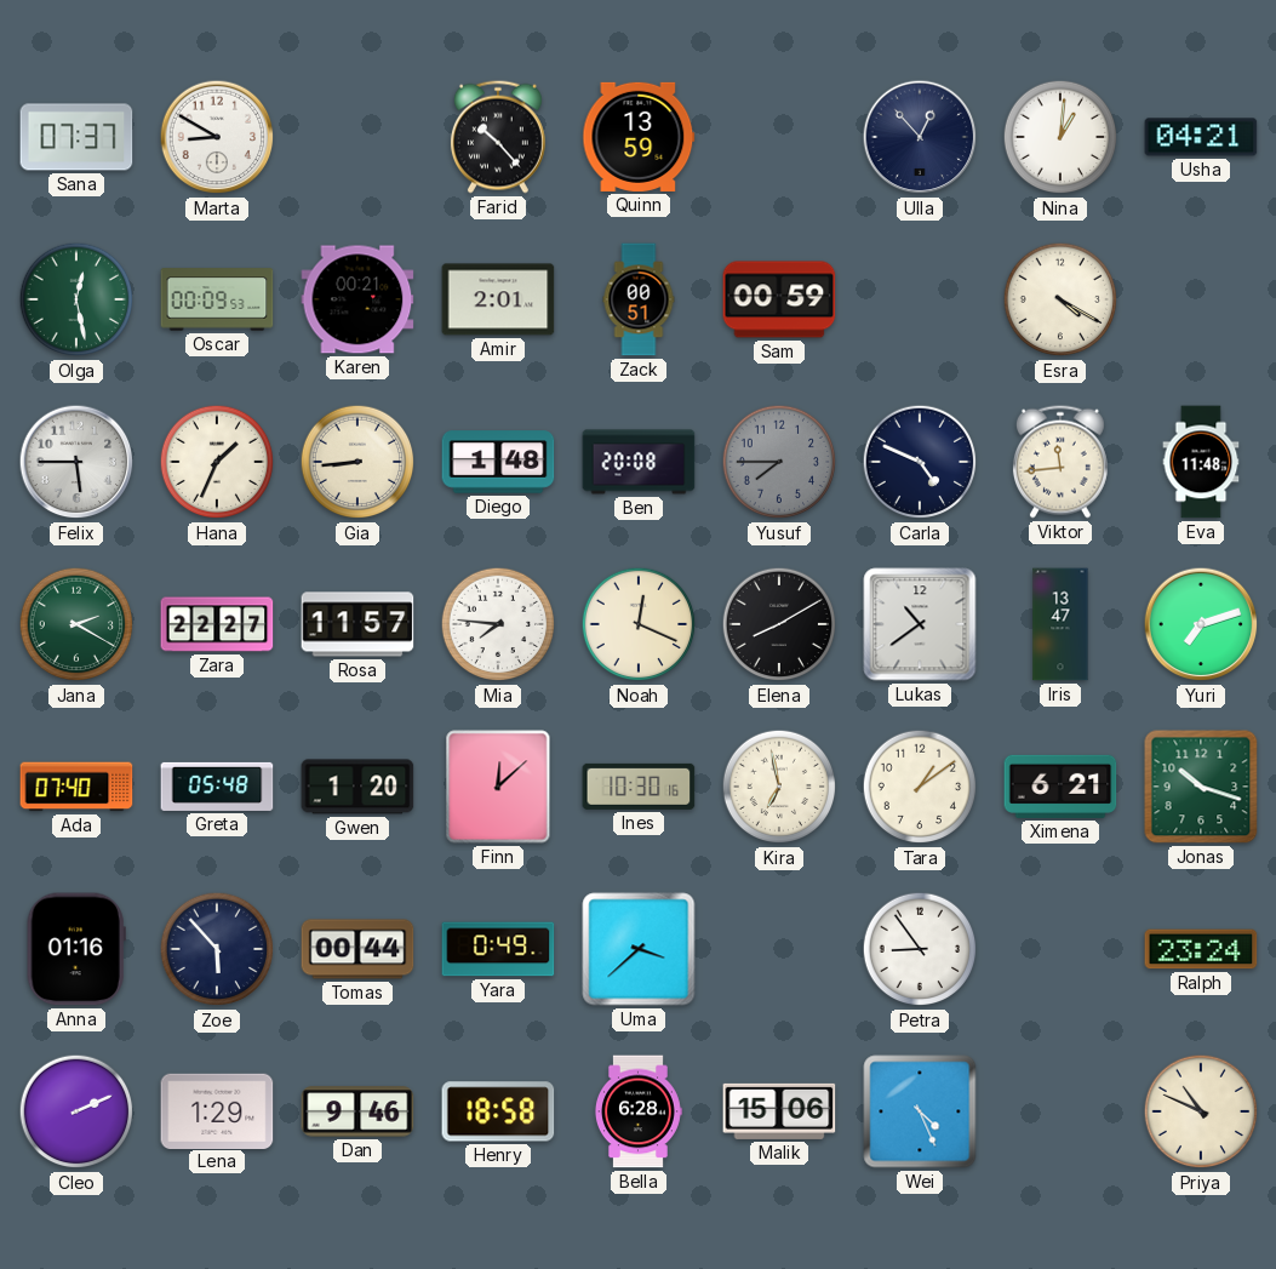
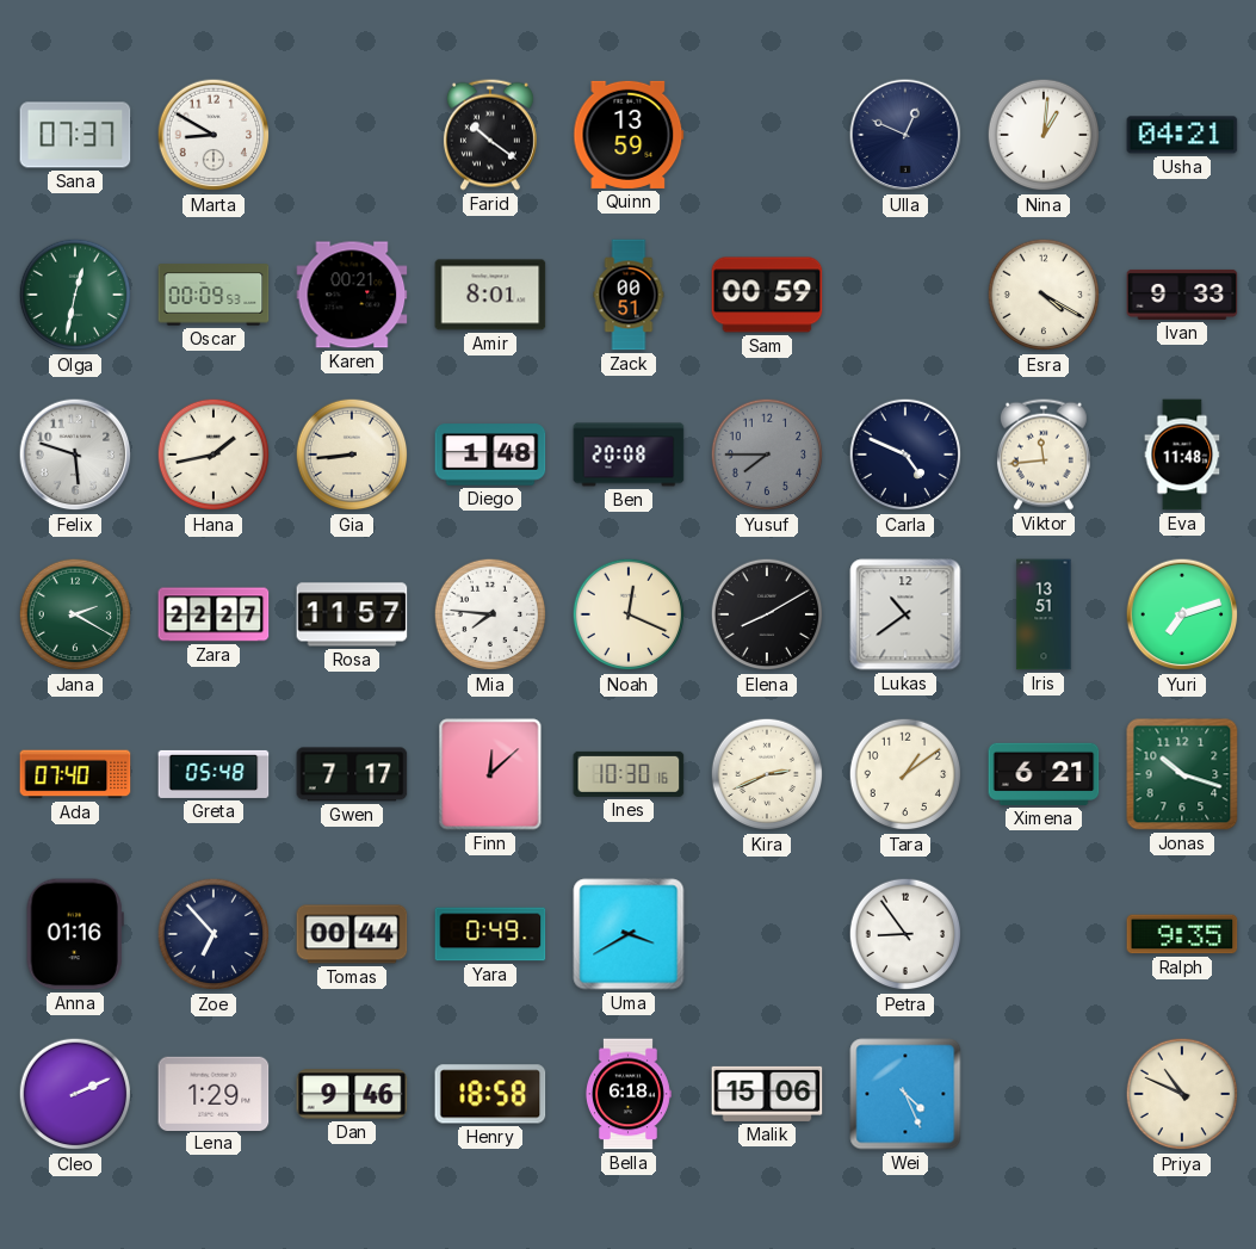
Farid: 10:23 -> 10:21 (490, 135)
Ulla: 12:53 -> 12:49 (905, 135)
Olga: 12:28 -> 12:32 (75, 295)
Amir: 2:01 -> 8:01 (490, 295)
Ivan: none -> 9:33 (1182, 295)
Felix: 5:45 -> 5:48 (75, 455)
Hana: 1:34 -> 1:43 (214, 455)
Iris: 13:47 -> 13:51 (1044, 614)
Gwen: 1:20 -> 7:17 (352, 774)
Kira: 6:58 -> 2:41 (767, 774)
Zoe: 5:53 -> 6:53 (214, 934)
Uma: 3:38 -> 3:40 (629, 934)
Ralph: 23:24 -> 9:35 (1182, 934)
Bella: 6:28 -> 6:18 (627, 1094)
